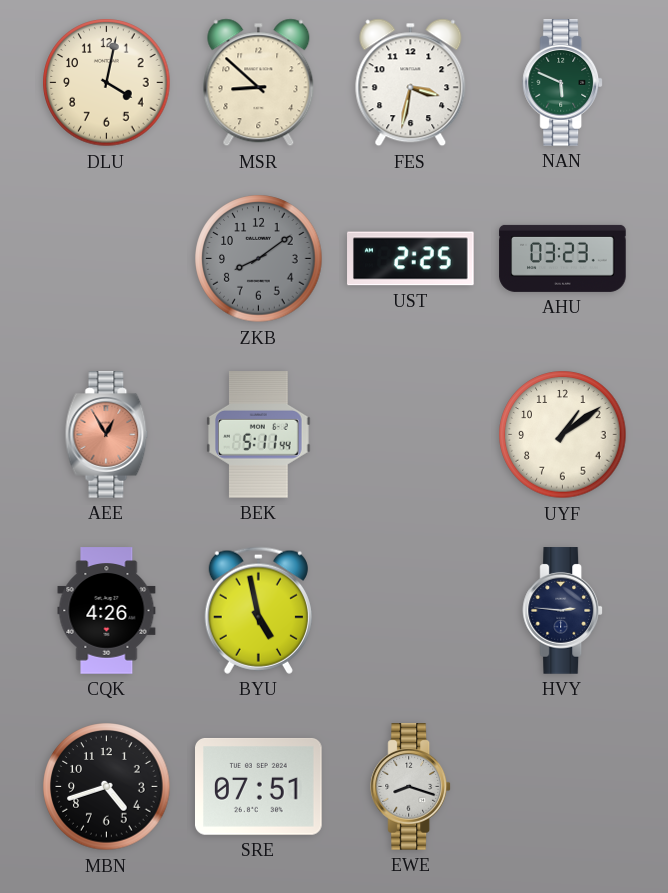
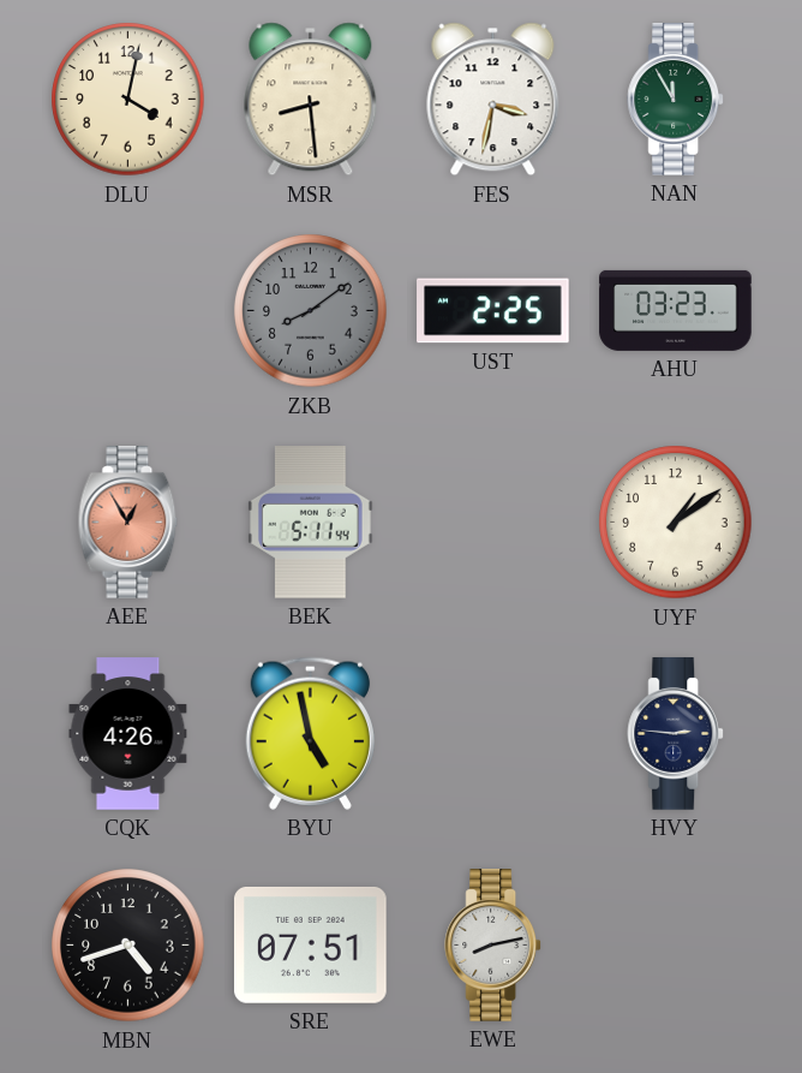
MSR: 8:52 -> 8:29 (311, 100)
NAN: 5:49 -> 11:55 (676, 100)
EWE: 8:18 -> 8:13 (493, 946)
